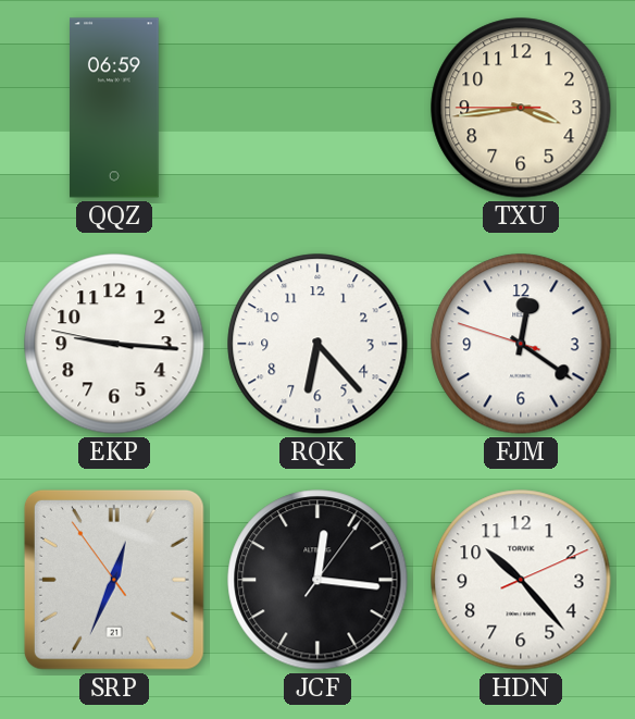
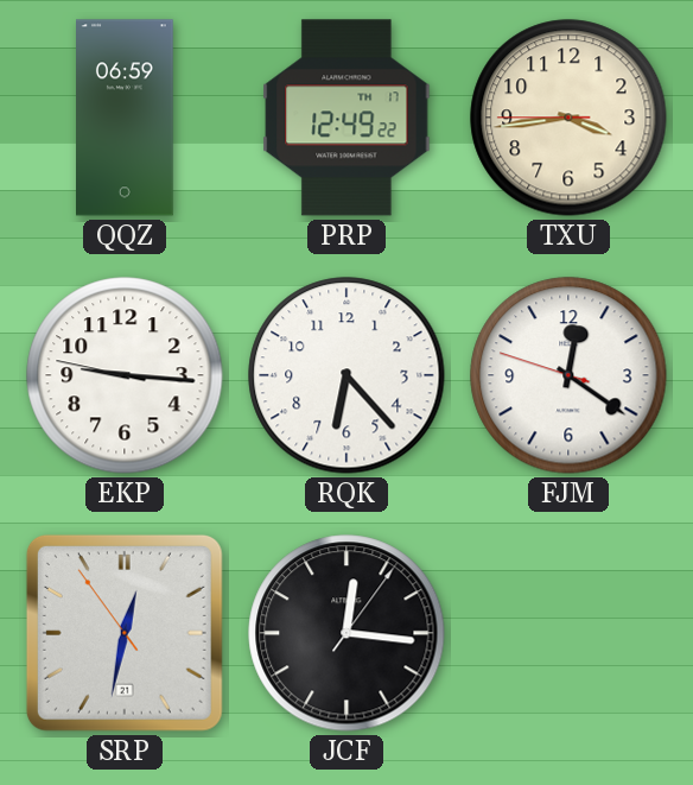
PRP: none -> 12:49 (346, 118)
SRP: 12:33 -> 12:31 (125, 633)
HDN: 10:23 -> none (521, 580)
